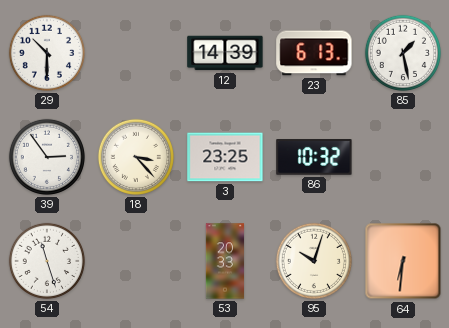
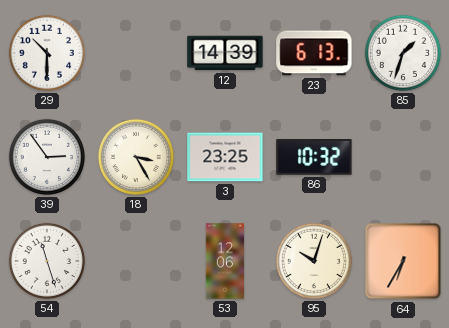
85: 1:28 -> 1:33 (403, 53)
18: 3:23 -> 3:25 (136, 157)
53: 20:33 -> 12:06 (225, 261)
64: 6:31 -> 6:35 (403, 261)
